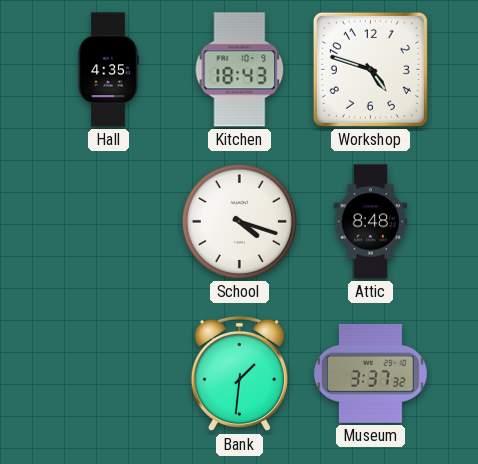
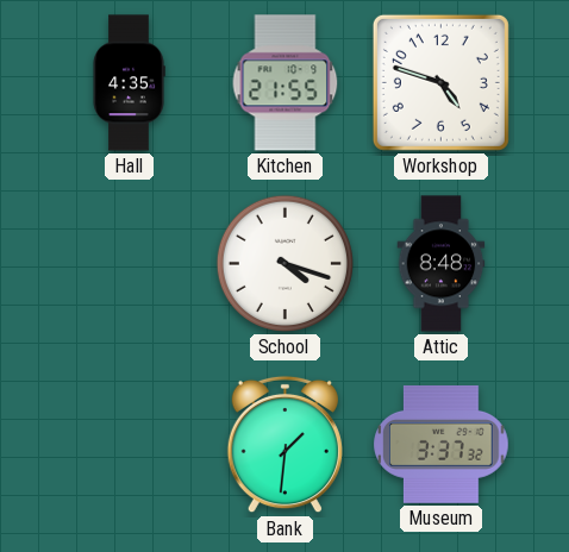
Kitchen: 18:43 -> 21:55 (286, 83)
